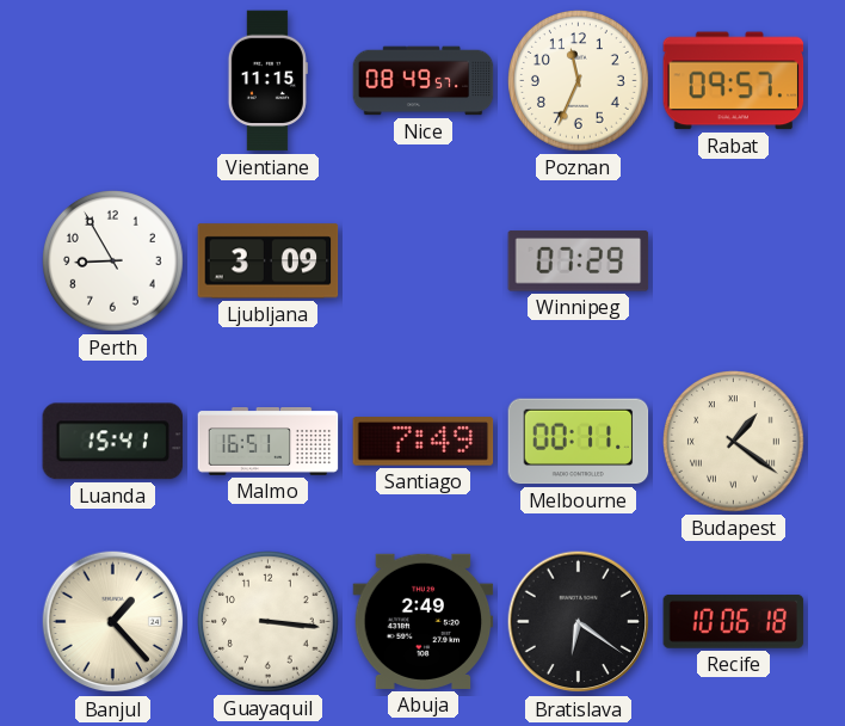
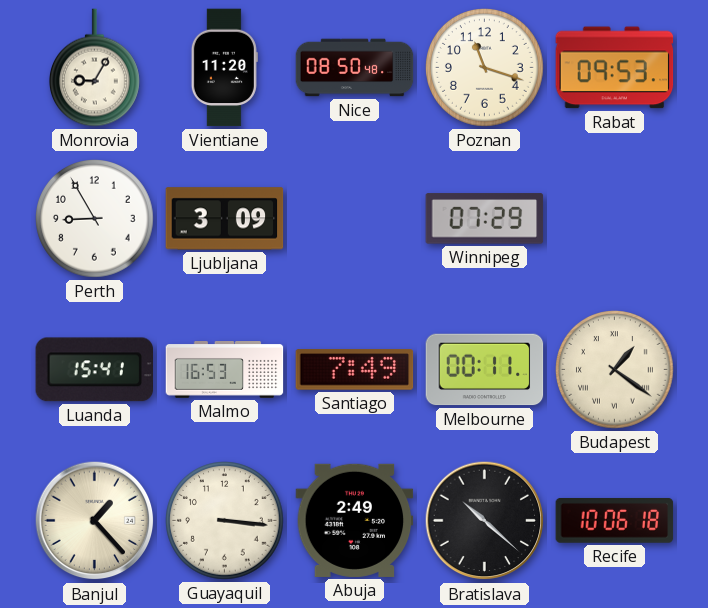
Monrovia: none -> 9:05 (95, 68)
Vientiane: 11:15 -> 11:20 (224, 68)
Nice: 08:49 -> 08:50 (355, 68)
Poznan: 11:34 -> 11:18 (485, 68)
Rabat: 09:57 -> 09:53 (615, 68)
Malmo: 16:51 -> 16:53 (225, 370)
Bratislava: 6:21 -> 10:22 (485, 521)
